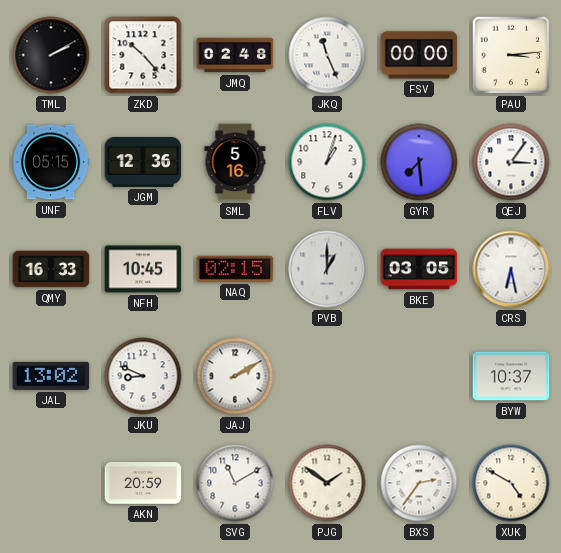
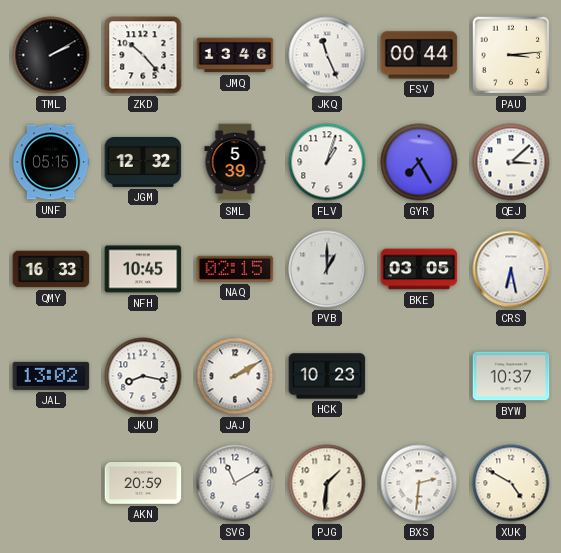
JMQ: 02:48 -> 13:46 (235, 55)
FSV: 00:00 -> 00:44 (419, 55)
JGM: 12:36 -> 12:32 (143, 162)
SML: 5:16 -> 5:39 (235, 162)
GYR: 7:29 -> 7:25 (419, 162)
QEJ: 3:06 -> 3:08 (511, 162)
JKU: 8:49 -> 8:17 (143, 376)
HCK: none -> 10:23 (327, 376)
PJG: 1:51 -> 1:31 (327, 483)
BXS: 2:36 -> 2:31 (419, 483)
